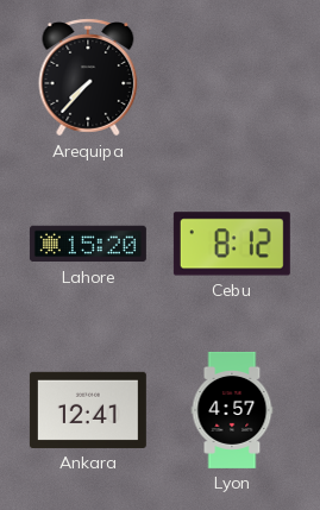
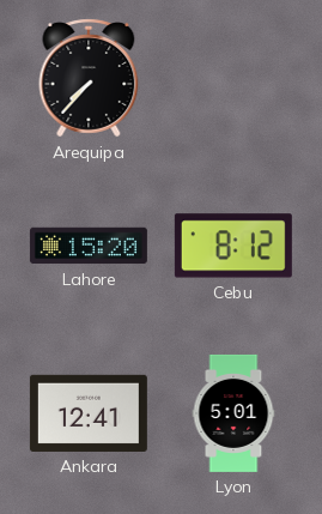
Lyon: 4:57 -> 5:01 (233, 413)
